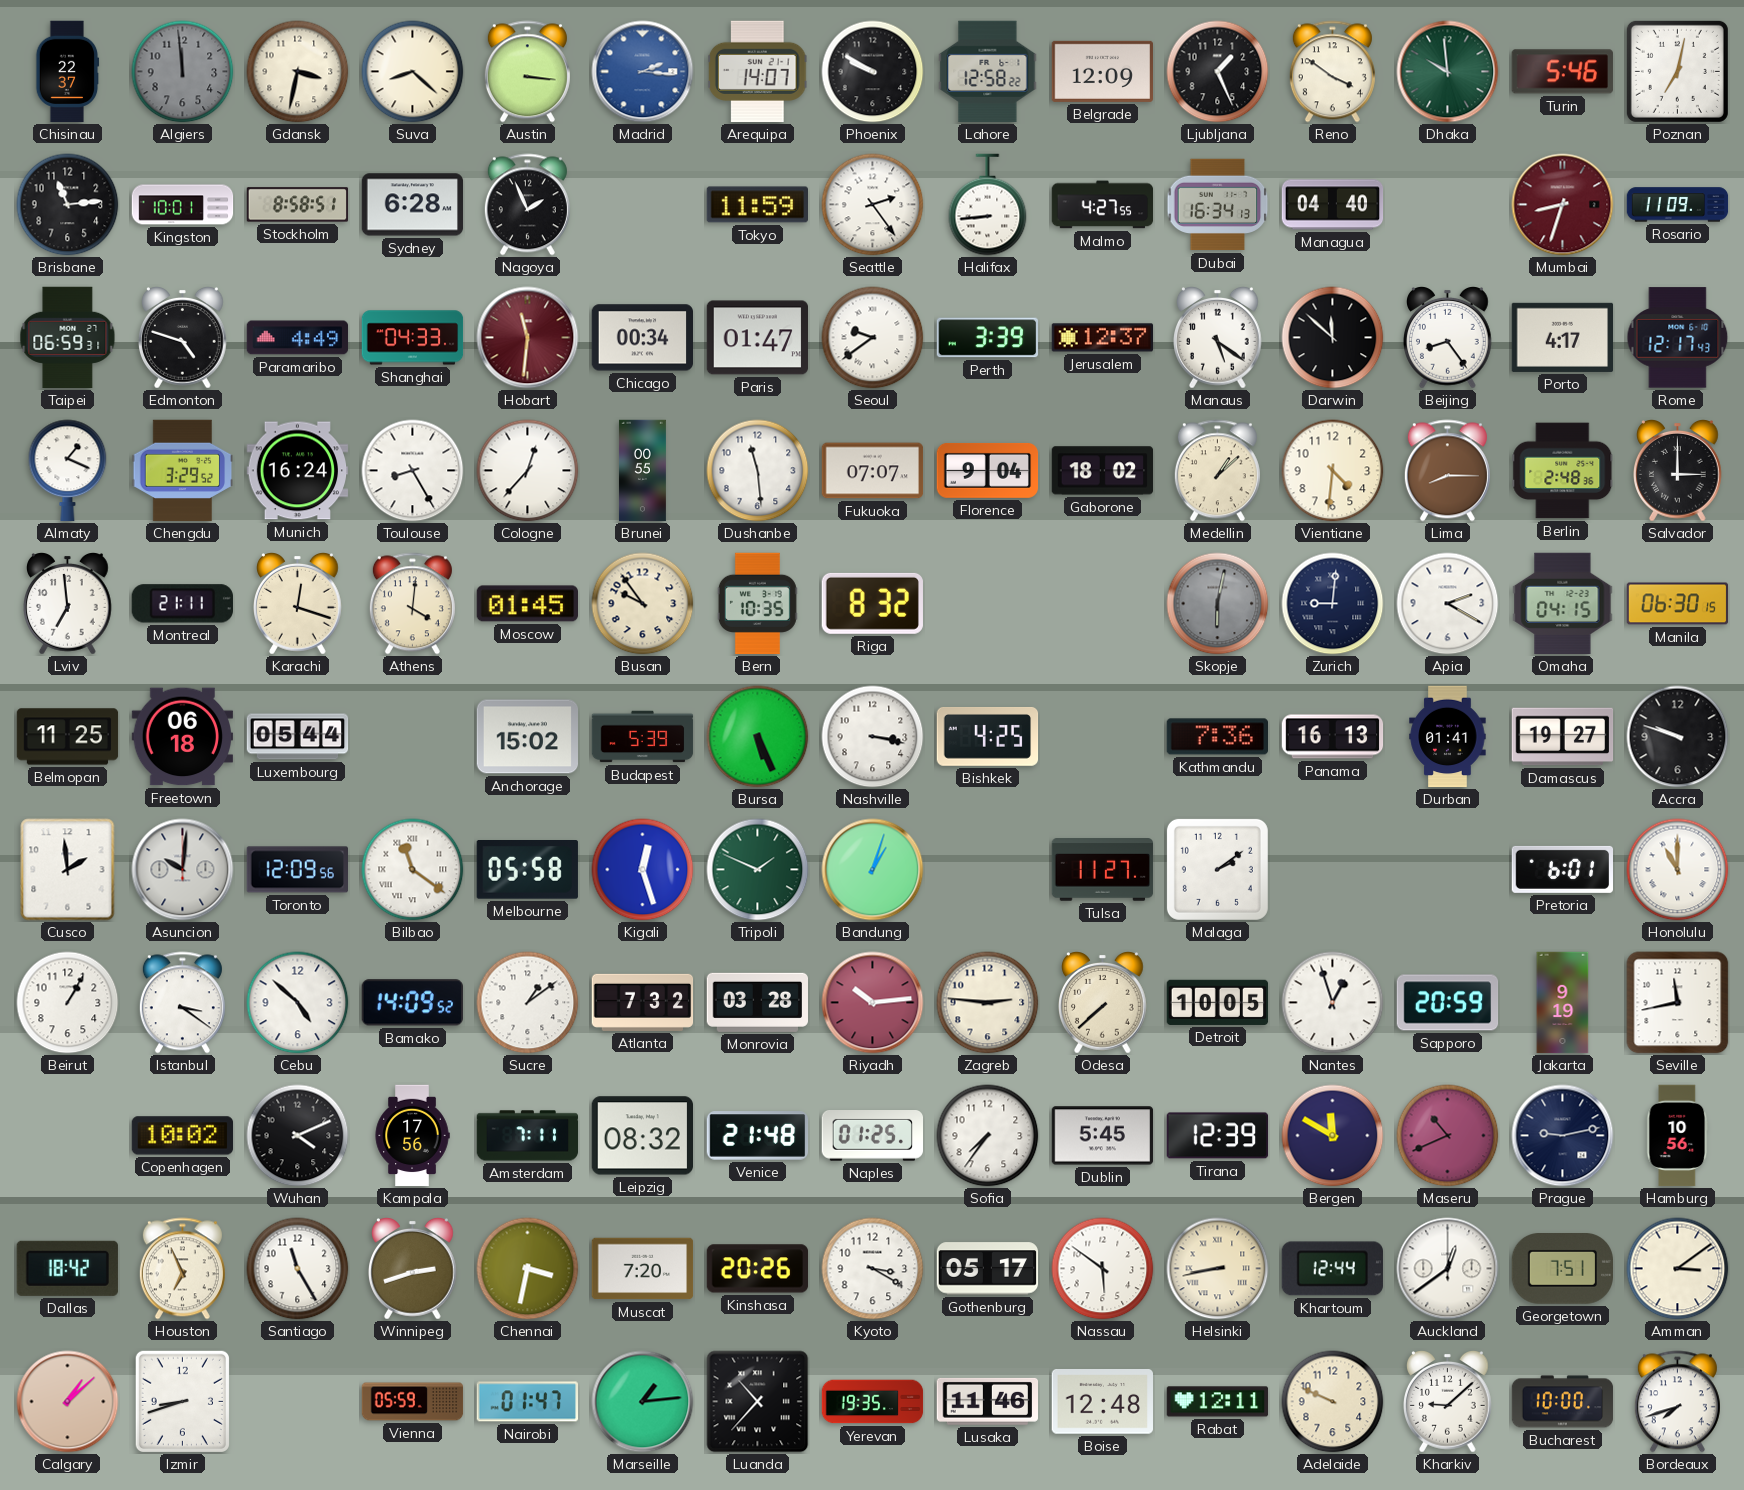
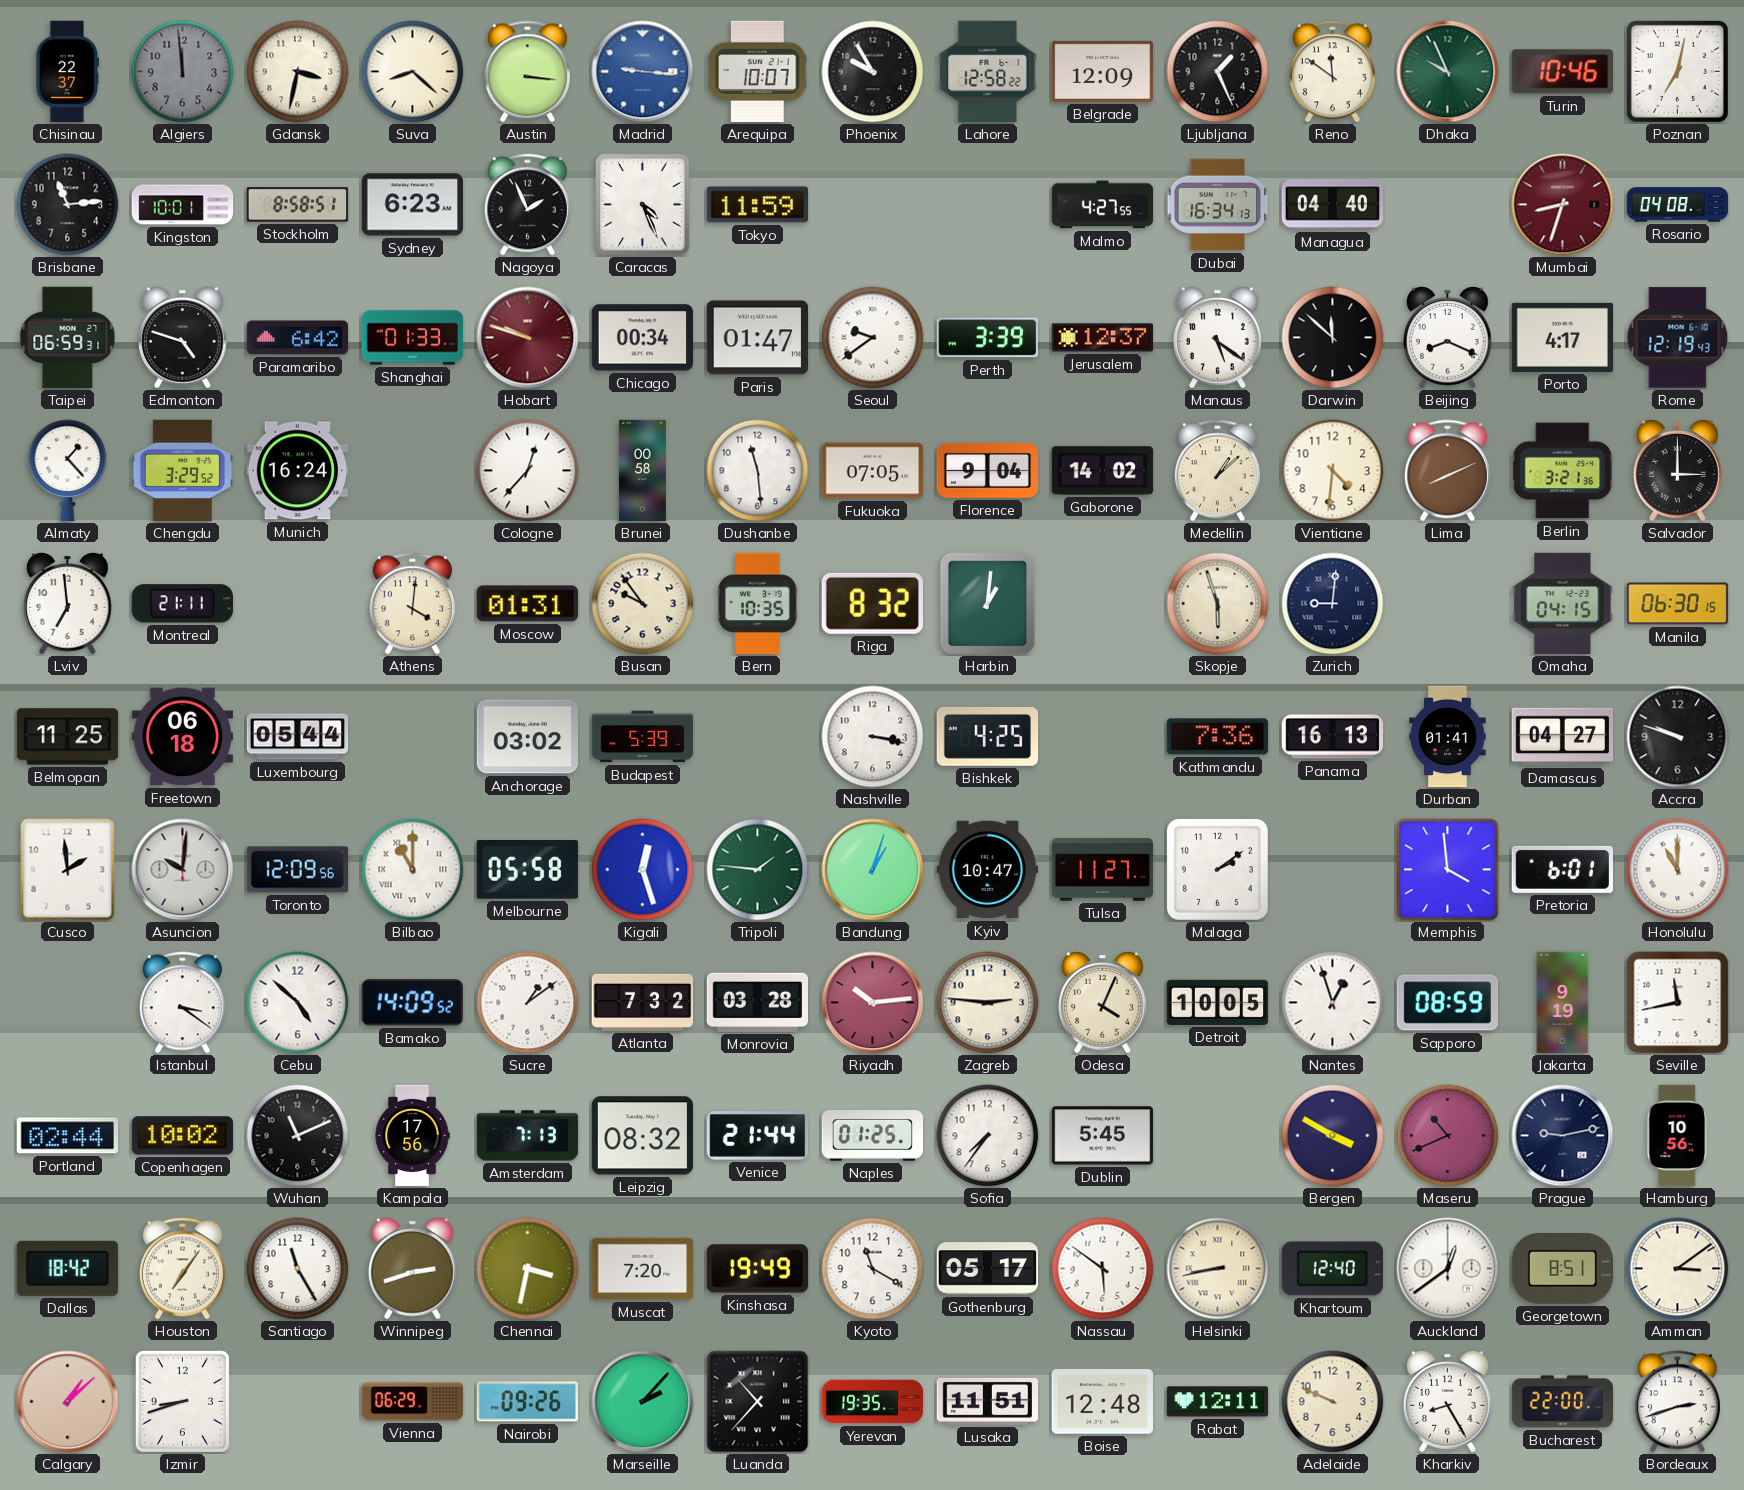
Madrid: 2:16 -> 9:16 (643, 72)
Arequipa: 14:07 -> 10:07 (757, 72)
Phoenix: 9:50 -> 9:55 (873, 72)
Reno: 3:51 -> 11:51 (1332, 72)
Dhaka: 9:59 -> 9:56 (1448, 72)
Turin: 5:46 -> 10:46 (1562, 72)
Sydney: 6:28 -> 6:23 (413, 205)
Caracas: none -> 4:26 (643, 205)
Seattle: 2:24 -> none (873, 205)
Halifax: 8:44 -> none (988, 205)
Rosario: 11:09 -> 04:08 (1678, 205)
Paramaribo: 4:49 -> 6:42 (298, 338)
Shanghai: 04:33 -> 01:33 (413, 338)
Hobart: 11:31 -> 9:48 (528, 338)
Beijing: 8:24 -> 8:19 (1448, 338)
Rome: 12:17 -> 12:19 (1678, 338)
Almaty: 1:19 -> 1:23 (68, 471)
Toulouse: 8:25 -> none (413, 471)
Brunei: 00:55 -> 00:58 (642, 471)
Fukuoka: 07:07 -> 07:05 (873, 471)
Gaborone: 18:02 -> 14:02 (1103, 471)
Lima: 8:15 -> 8:11 (1447, 471)
Berlin: 2:48 -> 3:21 (1563, 471)
Karachi: 12:18 -> none (298, 604)
Moscow: 01:45 -> 01:31 (527, 604)
Harbin: none -> 1:01 (988, 604)
Skopje: 6:02 -> 5:57 (1218, 604)
Skopje dial: grey -> cream (1218, 604)
Apia: 2:20 -> none (1448, 604)
Anchorage: 15:02 -> 03:02 (528, 737)
Bursa: 5:26 -> none (758, 737)
Damascus: 19:27 -> 04:27 (1563, 737)
Bilbao: 11:21 -> 11:00 (413, 870)
Tripoli: 1:49 -> 1:46 (758, 870)
Kyiv: none -> 10:47 (987, 870)
Memphis: none -> 3:59 (1448, 870)
Beirut: 1:05 -> none (68, 1003)
Odesa: 7:38 -> 4:04 (1103, 1003)
Sapporo: 20:59 -> 08:59 (1448, 1003)
Portland: none -> 02:44 (67, 1136)
Wuhan: 4:11 -> 11:11 (298, 1136)
Amsterdam: 7:11 -> 7:13 (528, 1136)
Venice: 21:48 -> 21:44 (758, 1136)
Tirana: 12:39 -> none (1218, 1136)
Bergen: 11:50 -> 3:50 (1333, 1136)
Houston: 6:56 -> 7:06 (182, 1269)
Kinshasa: 20:26 -> 19:49 (758, 1269)
Kyoto: 3:20 -> 11:20 (873, 1269)
Khartoum: 12:44 -> 12:40 (1332, 1269)
Georgetown: 7:51 -> 8:51 (1562, 1269)
Vienna: 05:59 -> 06:29 (413, 1402)
Nairobi: 01:47 -> 09:26 (527, 1402)
Marseille: 1:14 -> 2:07 (643, 1402)
Lusaka: 11:46 -> 11:51 (987, 1401)
Kharkiv: 9:08 -> 8:25 (1448, 1402)
Bucharest: 10:00 -> 22:00 (1563, 1402)
Bordeaux: 7:42 -> 2:42 (1677, 1402)
